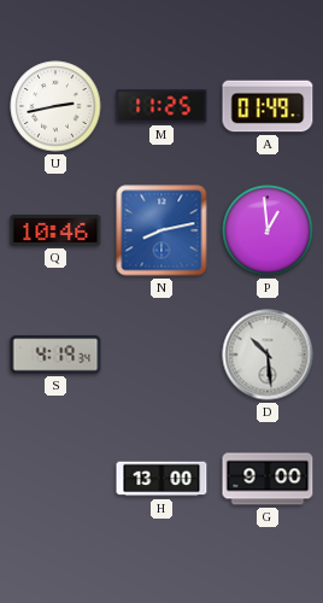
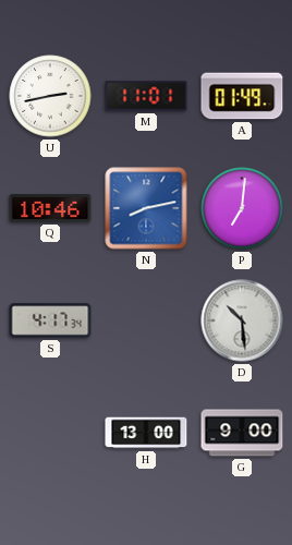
M: 11:25 -> 11:01 (146, 96)
P: 12:59 -> 7:01 (242, 208)
S: 4:19 -> 4:17 (50, 320)
